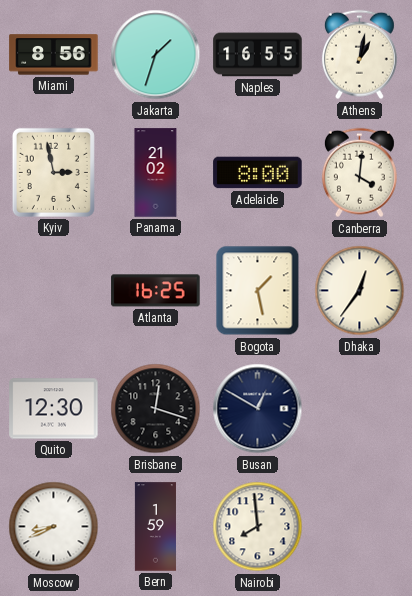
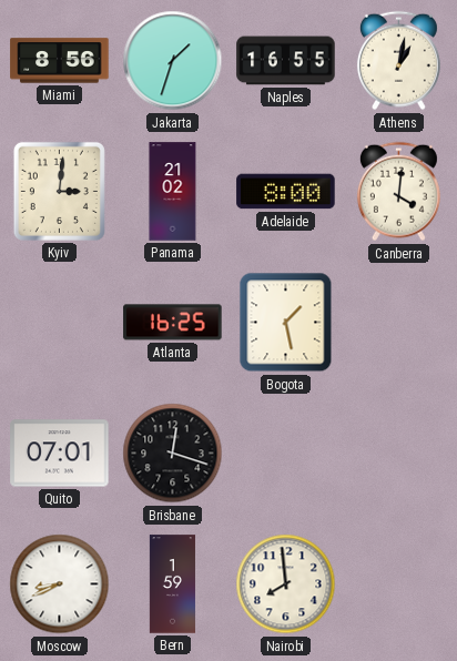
Kyiv: 2:58 -> 3:01 (59, 191)
Dhaka: 12:36 -> none (360, 291)
Quito: 12:30 -> 07:01 (60, 454)
Busan: 12:50 -> none (258, 409)
